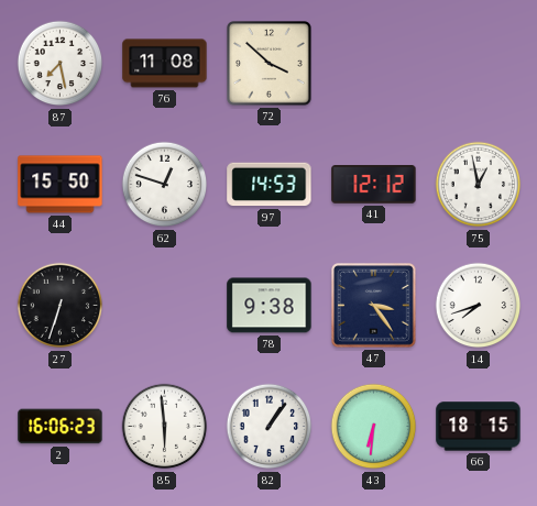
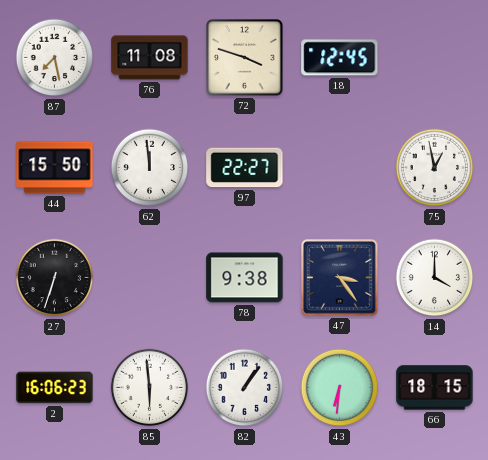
72: 3:52 -> 3:48 (245, 58)
18: none -> 12:45 (340, 58)
62: 12:48 -> 11:59 (150, 168)
97: 14:53 -> 22:27 (245, 168)
41: 12:12 -> none (374, 185)
14: 7:42 -> 4:00 (435, 278)
